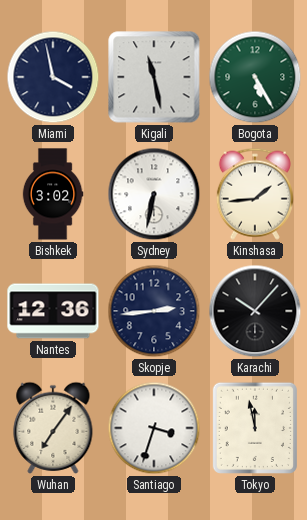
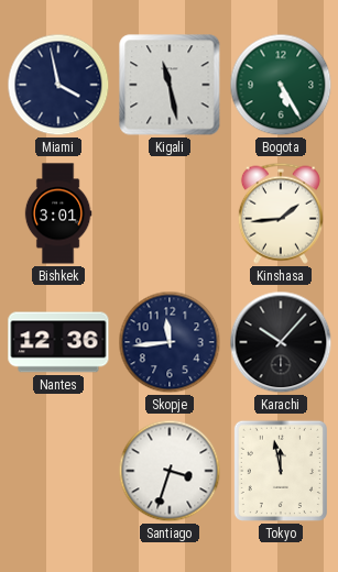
Bishkek: 3:02 -> 3:01 (58, 213)
Sydney: 6:32 -> none (154, 194)
Skopje: 2:44 -> 11:44 (170, 342)
Wuhan: 7:06 -> none (53, 428)
